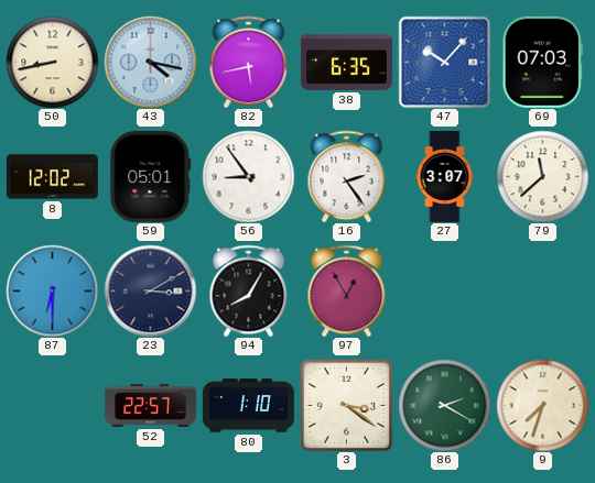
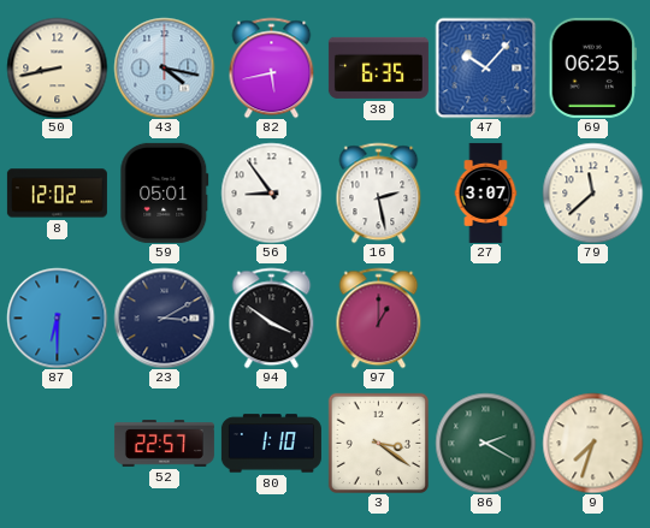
69: 07:03 -> 06:25 (592, 67)
16: 2:24 -> 2:28 (379, 192)
94: 8:05 -> 3:51 (272, 318)
97: 12:55 -> 1:00 (379, 318)
